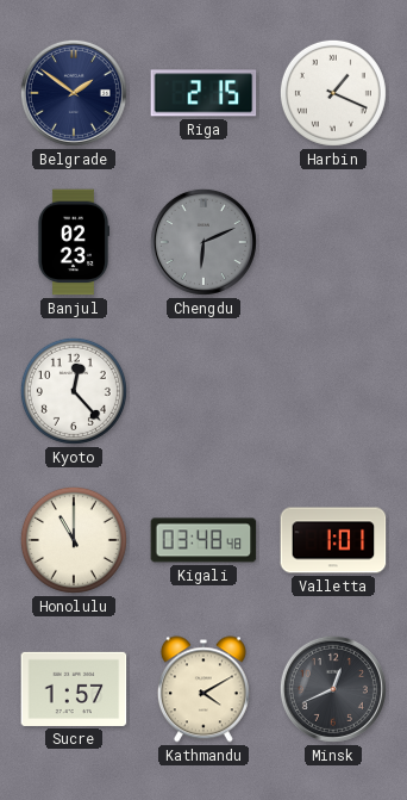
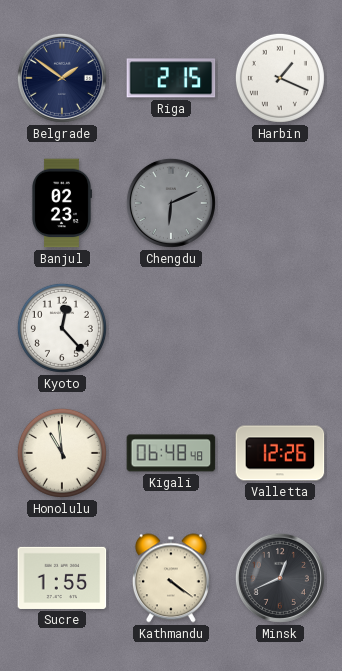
Honolulu: 11:00 -> 10:59 (62, 453)
Kigali: 03:48 -> 06:48 (171, 453)
Valletta: 1:01 -> 12:26 (280, 453)
Sucre: 1:57 -> 1:55 (62, 578)
Kathmandu: 4:10 -> 4:21 (171, 578)
